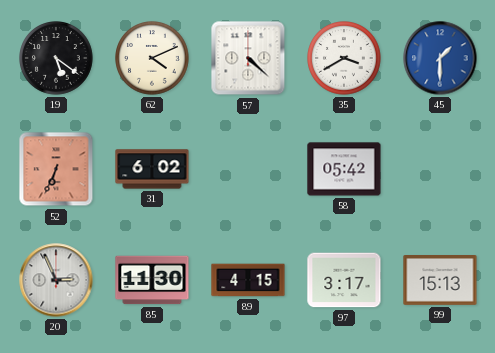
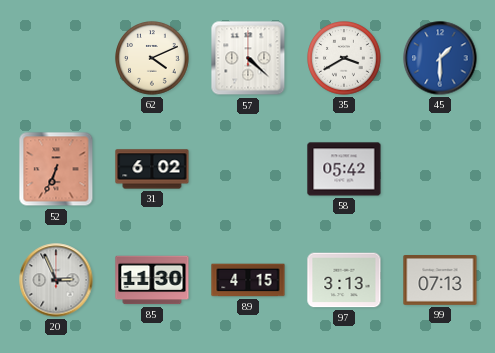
19: 5:21 -> none (56, 58)
97: 3:17 -> 3:13 (344, 280)
99: 15:13 -> 07:13 (440, 281)
